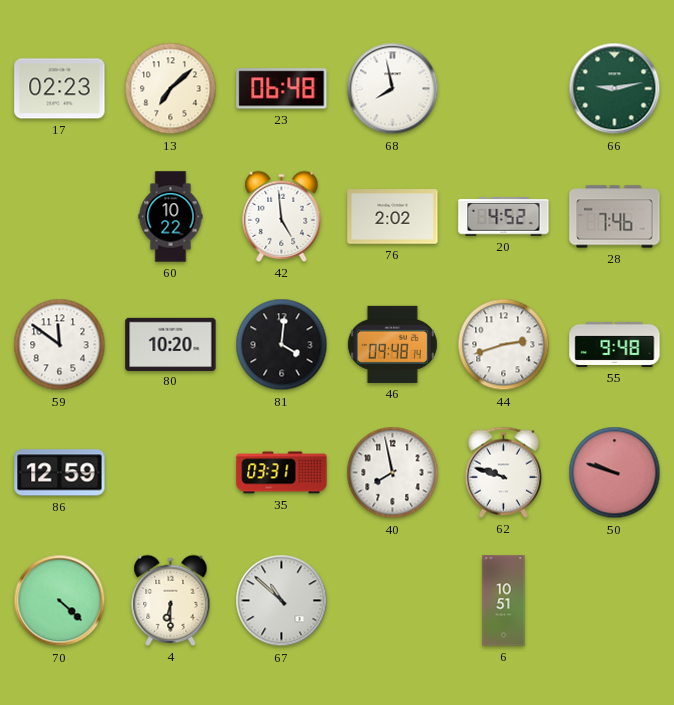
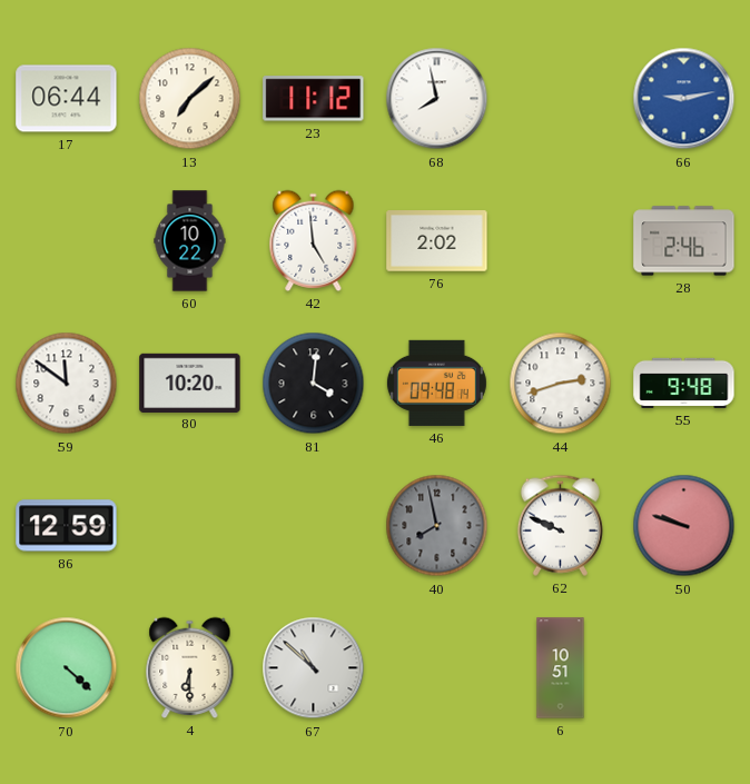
17: 02:23 -> 06:44 (67, 99)
23: 06:48 -> 11:12 (314, 99)
66 dial: green -> blue (684, 99)
20: 4:52 -> none (504, 217)
28: 7:46 -> 2:46 (684, 241)
35: 03:31 -> none (282, 473)
40 dial: white -> grey (437, 526)
62: 9:48 -> 9:49 (560, 525)
